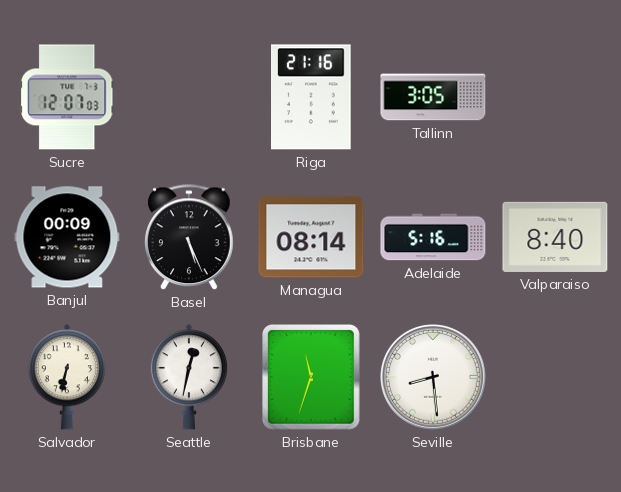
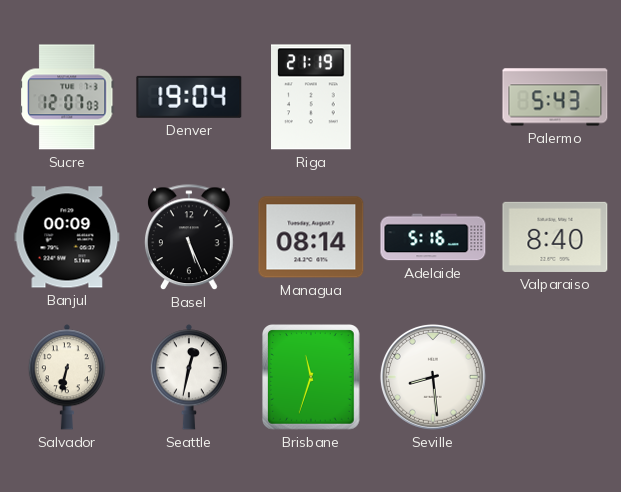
Denver: none -> 19:04 (189, 97)
Riga: 21:16 -> 21:19 (312, 97)
Tallinn: 3:05 -> none (433, 97)
Palermo: none -> 5:43 (555, 97)
